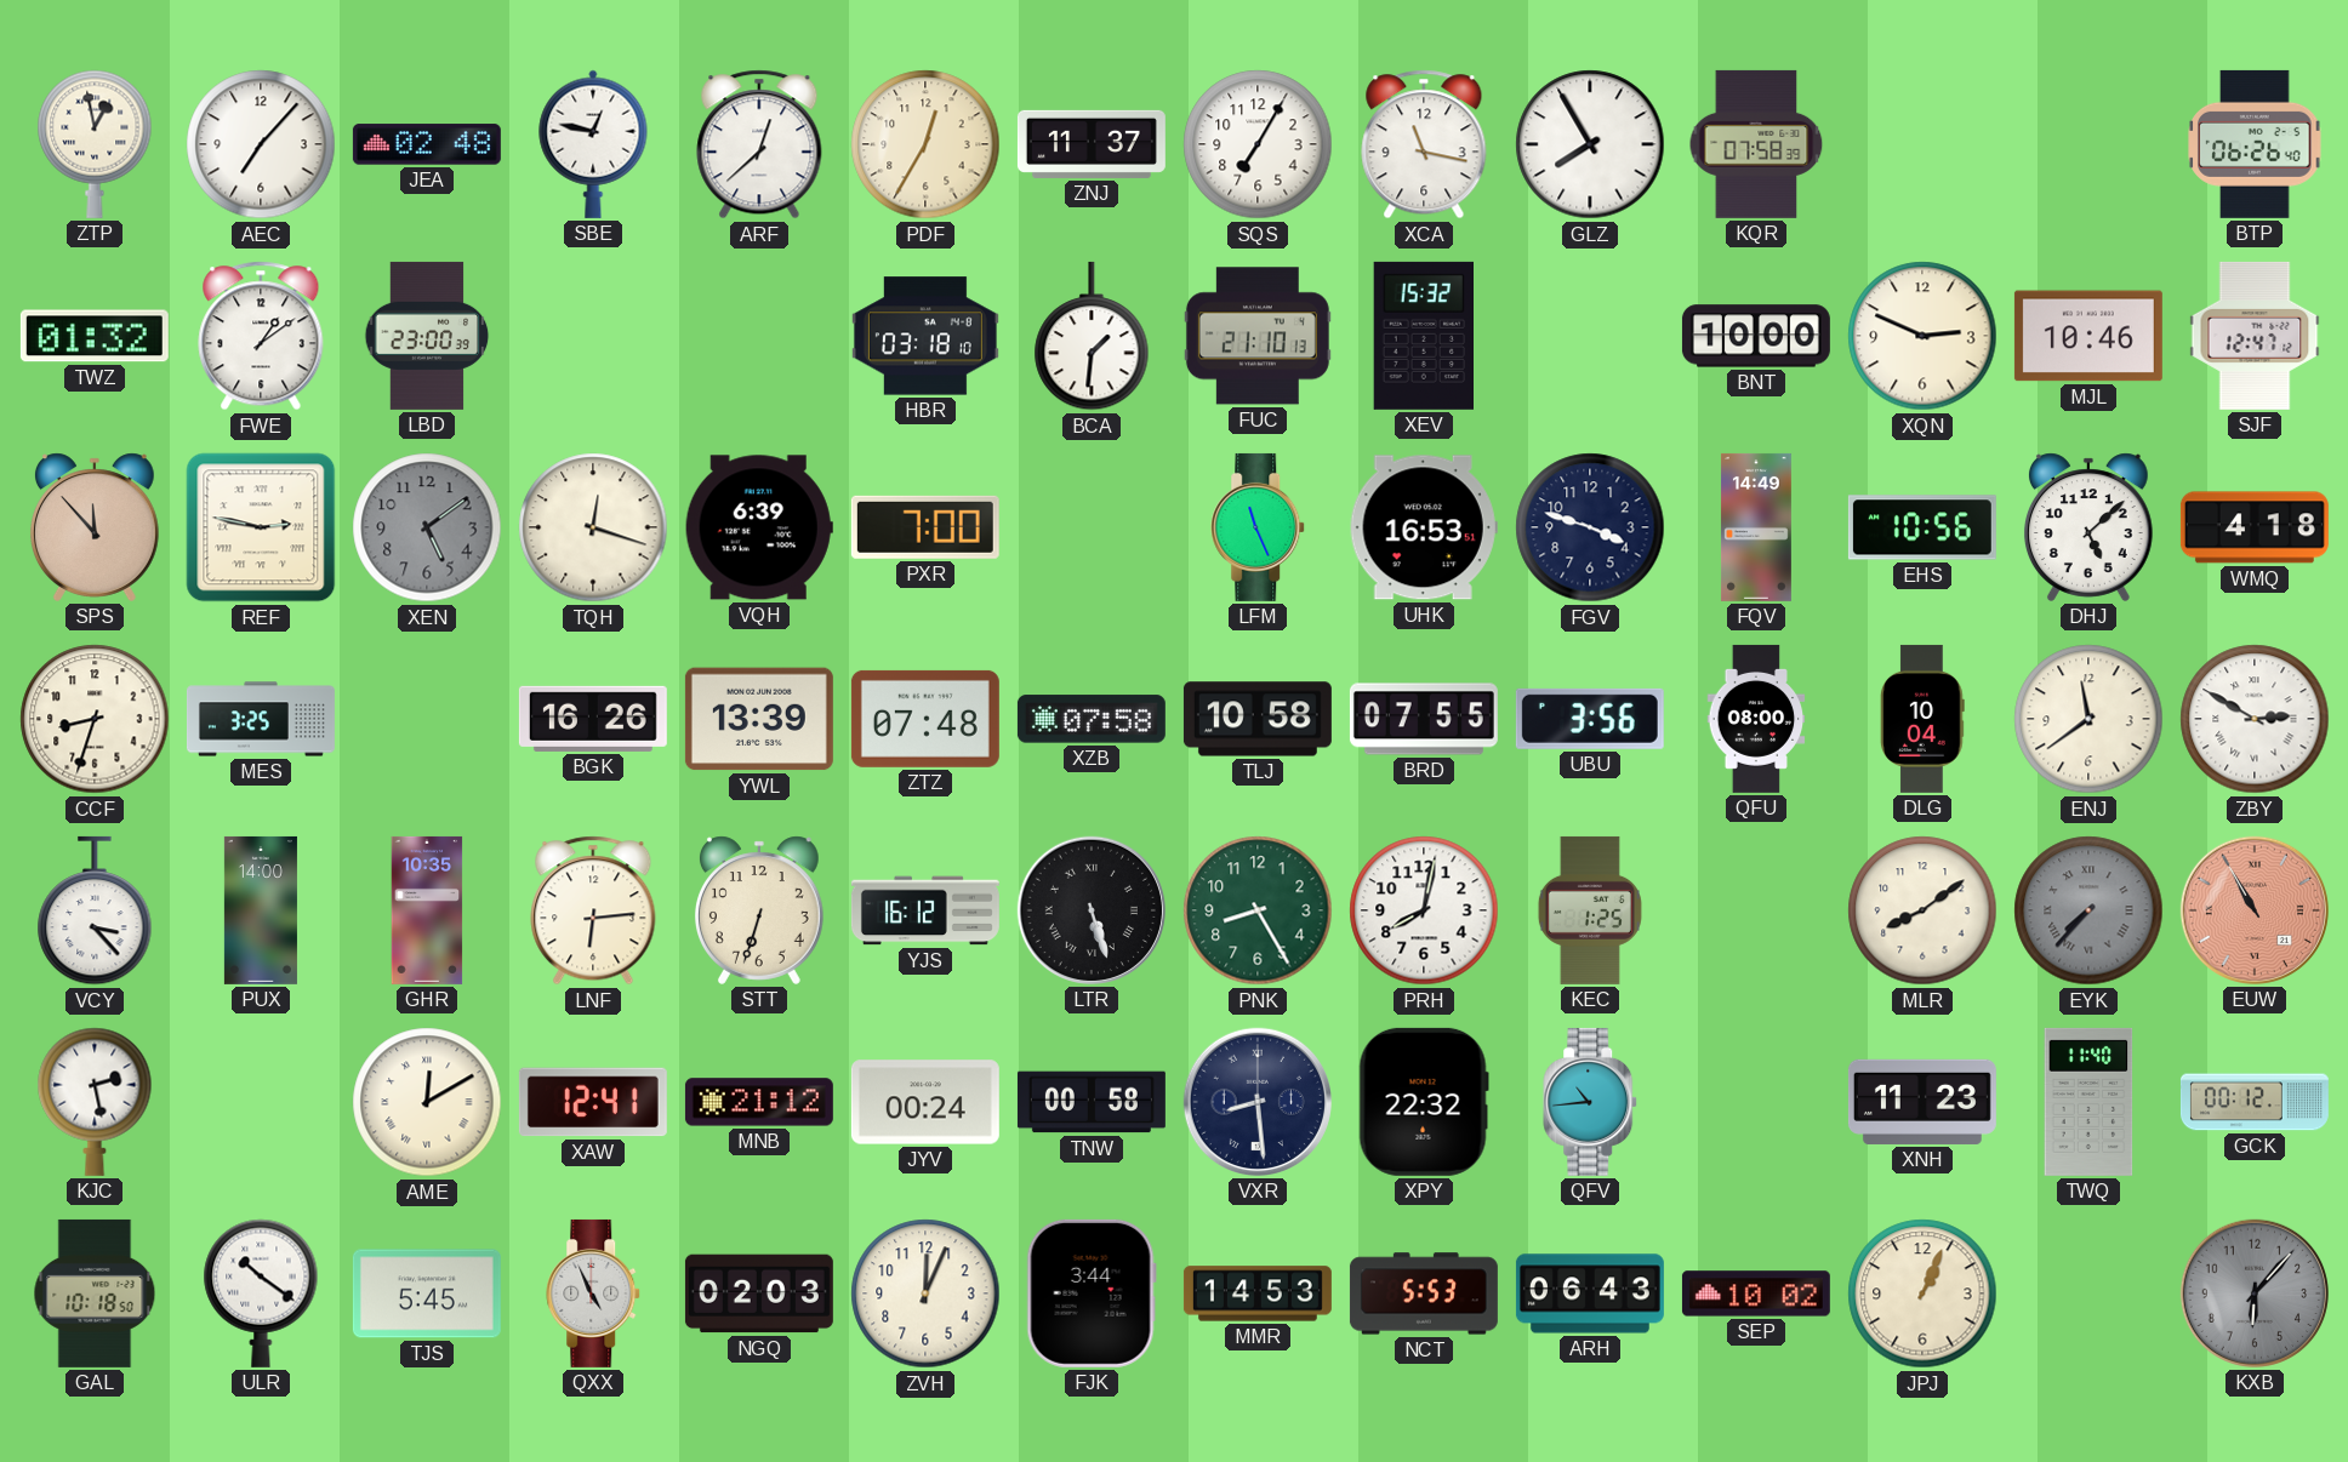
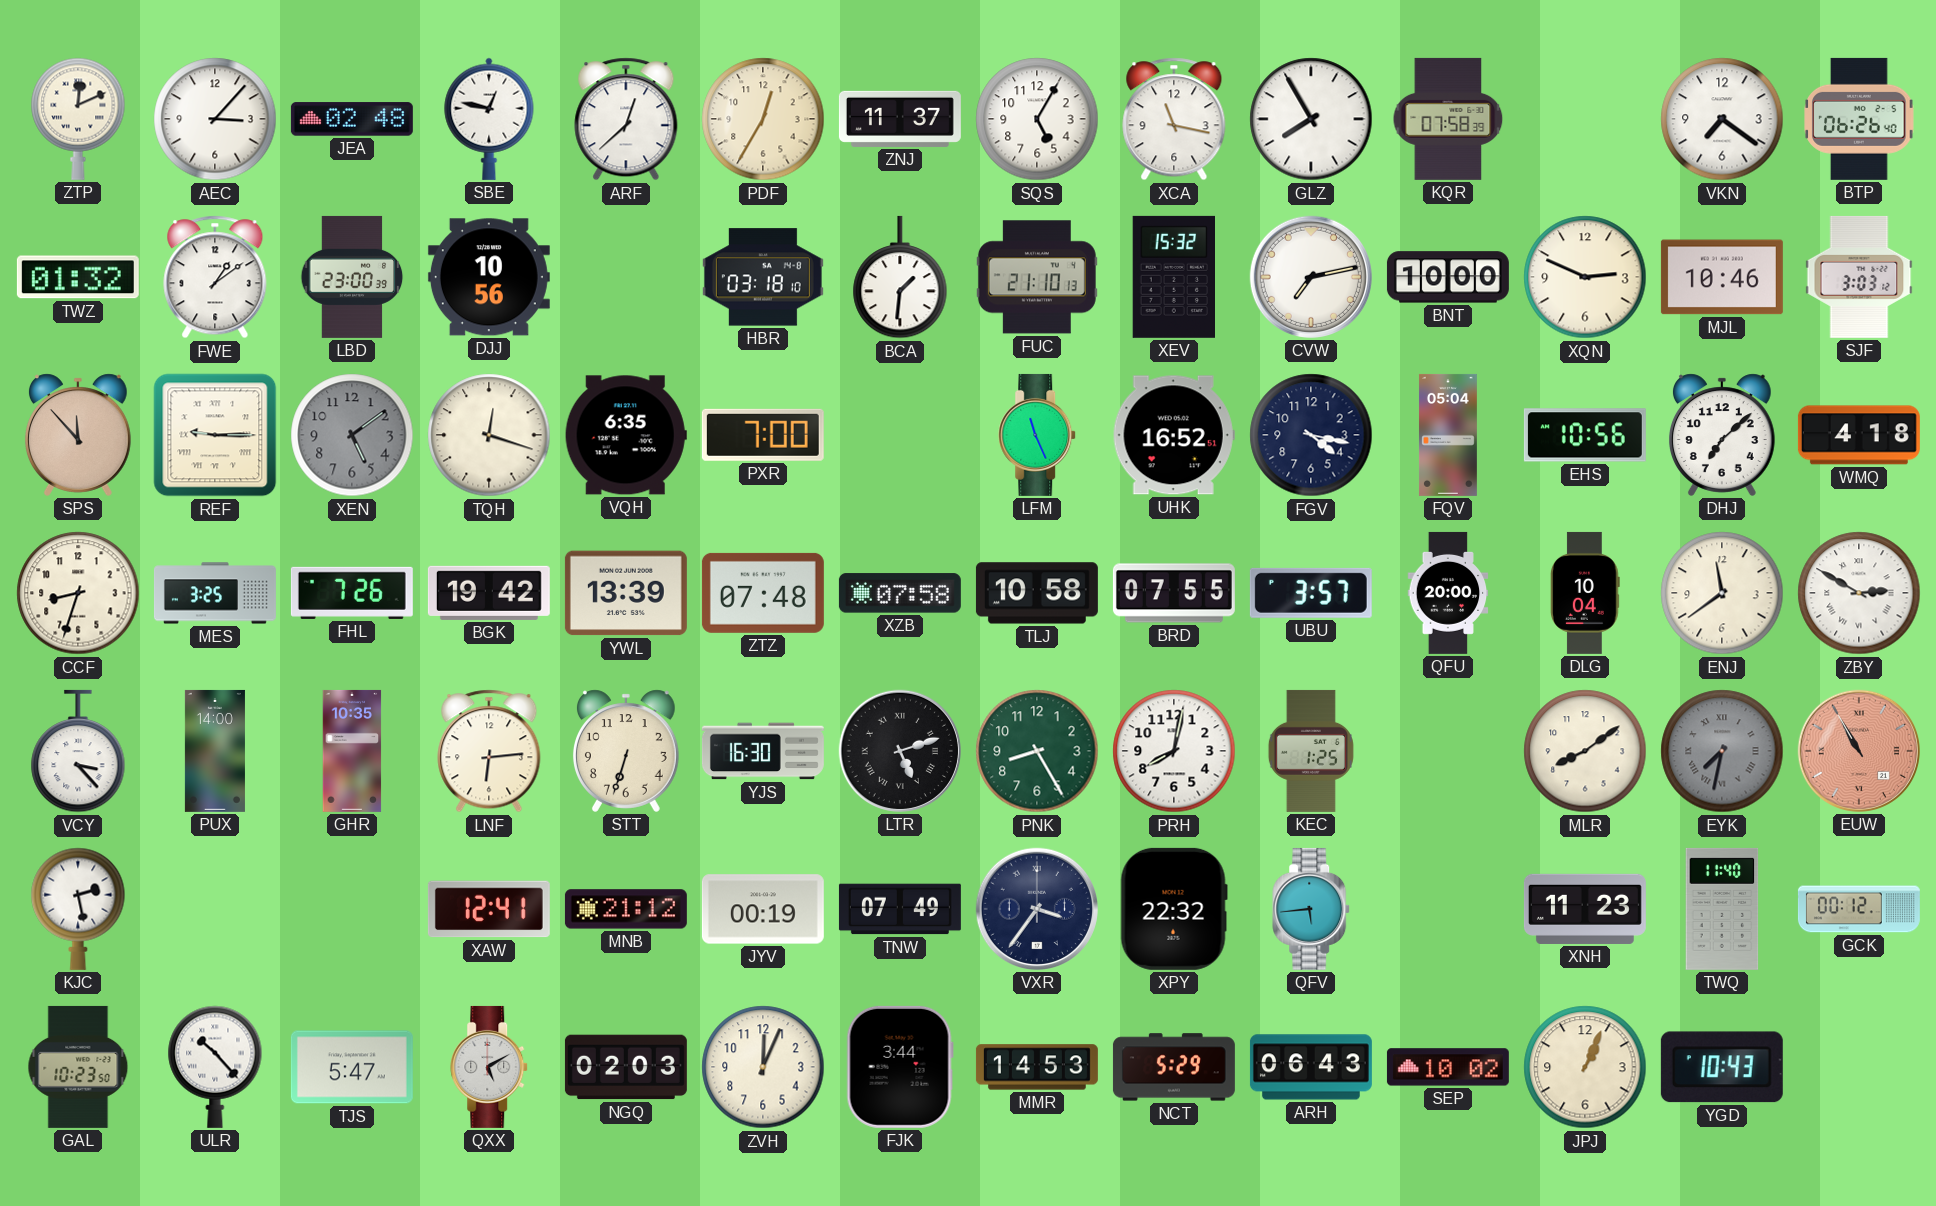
ZTP: 12:58 -> 12:11 (78, 119)
AEC: 7:07 -> 3:07 (215, 119)
SQS: 7:05 -> 5:05 (1037, 119)
VKN: none -> 7:21 (1722, 119)
DJJ: none -> 10:56 (489, 277)
CVW: none -> 7:13 (1311, 277)
SJF: 12:47 -> 3:03 (1859, 277)
REF: 2:47 -> 9:15 (215, 435)
VQH: 6:39 -> 6:35 (626, 435)
UHK: 16:53 -> 16:52 (1174, 435)
FGV: 3:48 -> 4:17 (1311, 435)
FQV: 14:49 -> 05:04 (1448, 435)
DHJ: 5:08 -> 7:08 (1722, 435)
FHL: none -> 7:26 (352, 593)
BGK: 16:26 -> 19:42 (489, 593)
UBU: 3:56 -> 3:57 (1311, 593)
QFU: 08:00 -> 20:00 (1448, 593)
YJS: 16:12 -> 16:30 (763, 751)
LTR: 5:27 -> 5:12 (900, 751)
EYK: 7:37 -> 7:32 (1722, 751)
AME: 12:10 -> none (427, 1102)
JYV: 00:24 -> 00:19 (763, 909)
TNW: 00:58 -> 07:49 (900, 909)
VXR: 8:29 -> 3:36 (1037, 909)
QFV: 10:44 -> 5:44 (1312, 909)
GAL: 10:18 -> 10:23 (78, 1067)
ULR: 10:21 -> 10:23 (215, 1067)
TJS: 5:45 -> 5:47 (352, 1067)
QXX: 4:56 -> 5:10 (490, 1067)
NCT: 5:53 -> 5:29 (1174, 1067)
YGD: none -> 10:43 (1722, 1067)
KXB: 6:07 -> none (2255, 1293)
